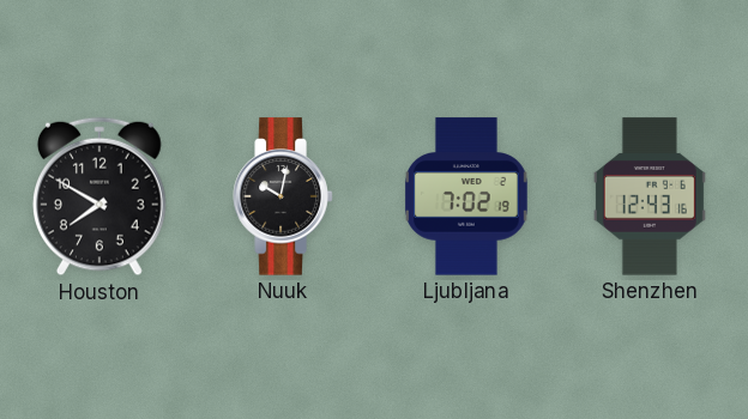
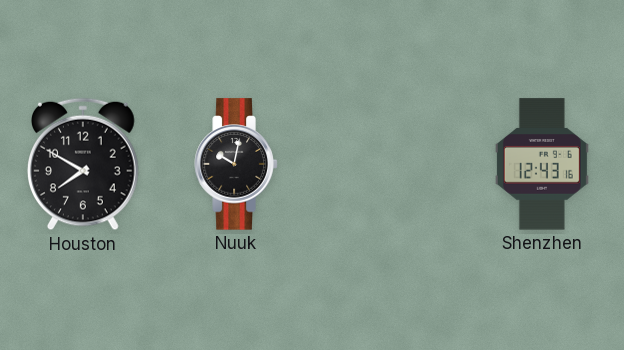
Ljubljana: 7:02 -> none (467, 196)
